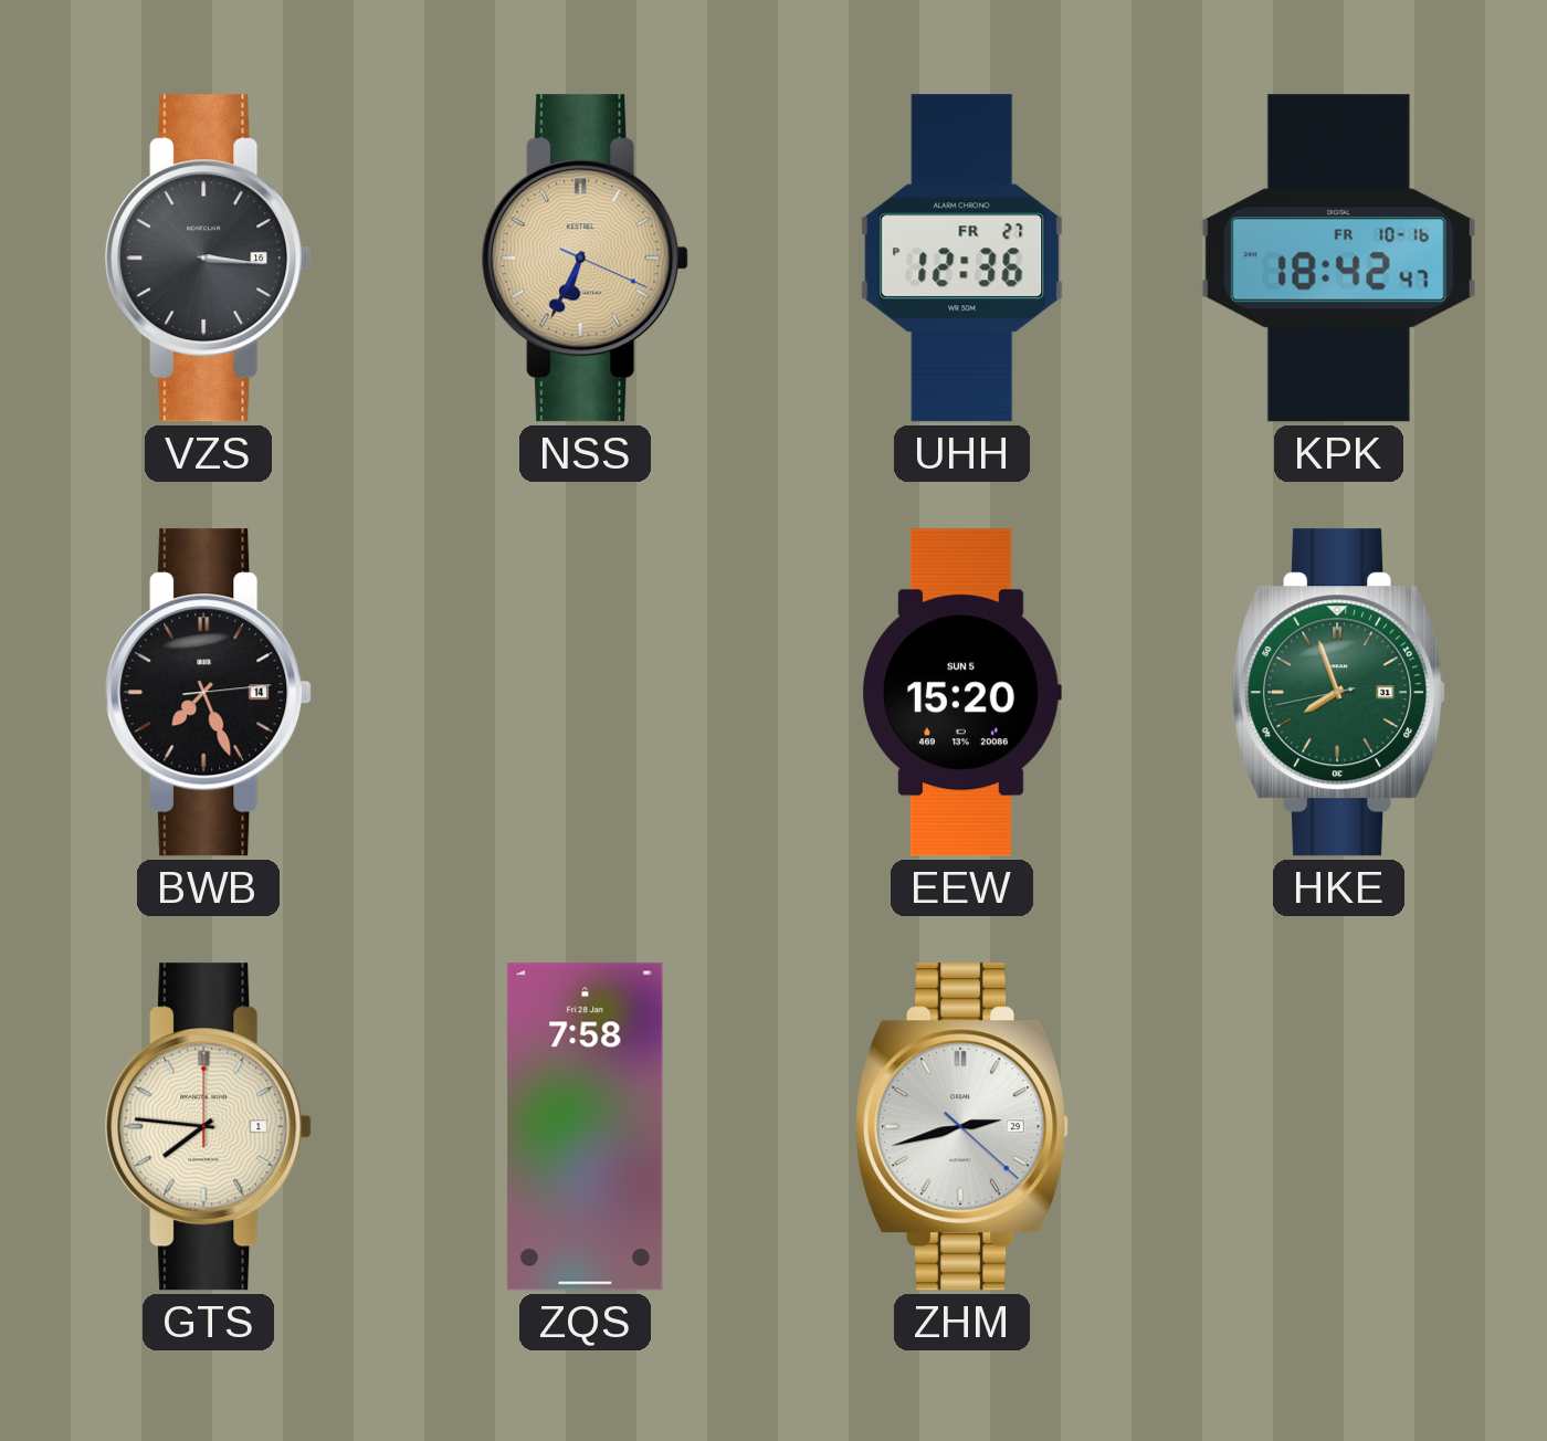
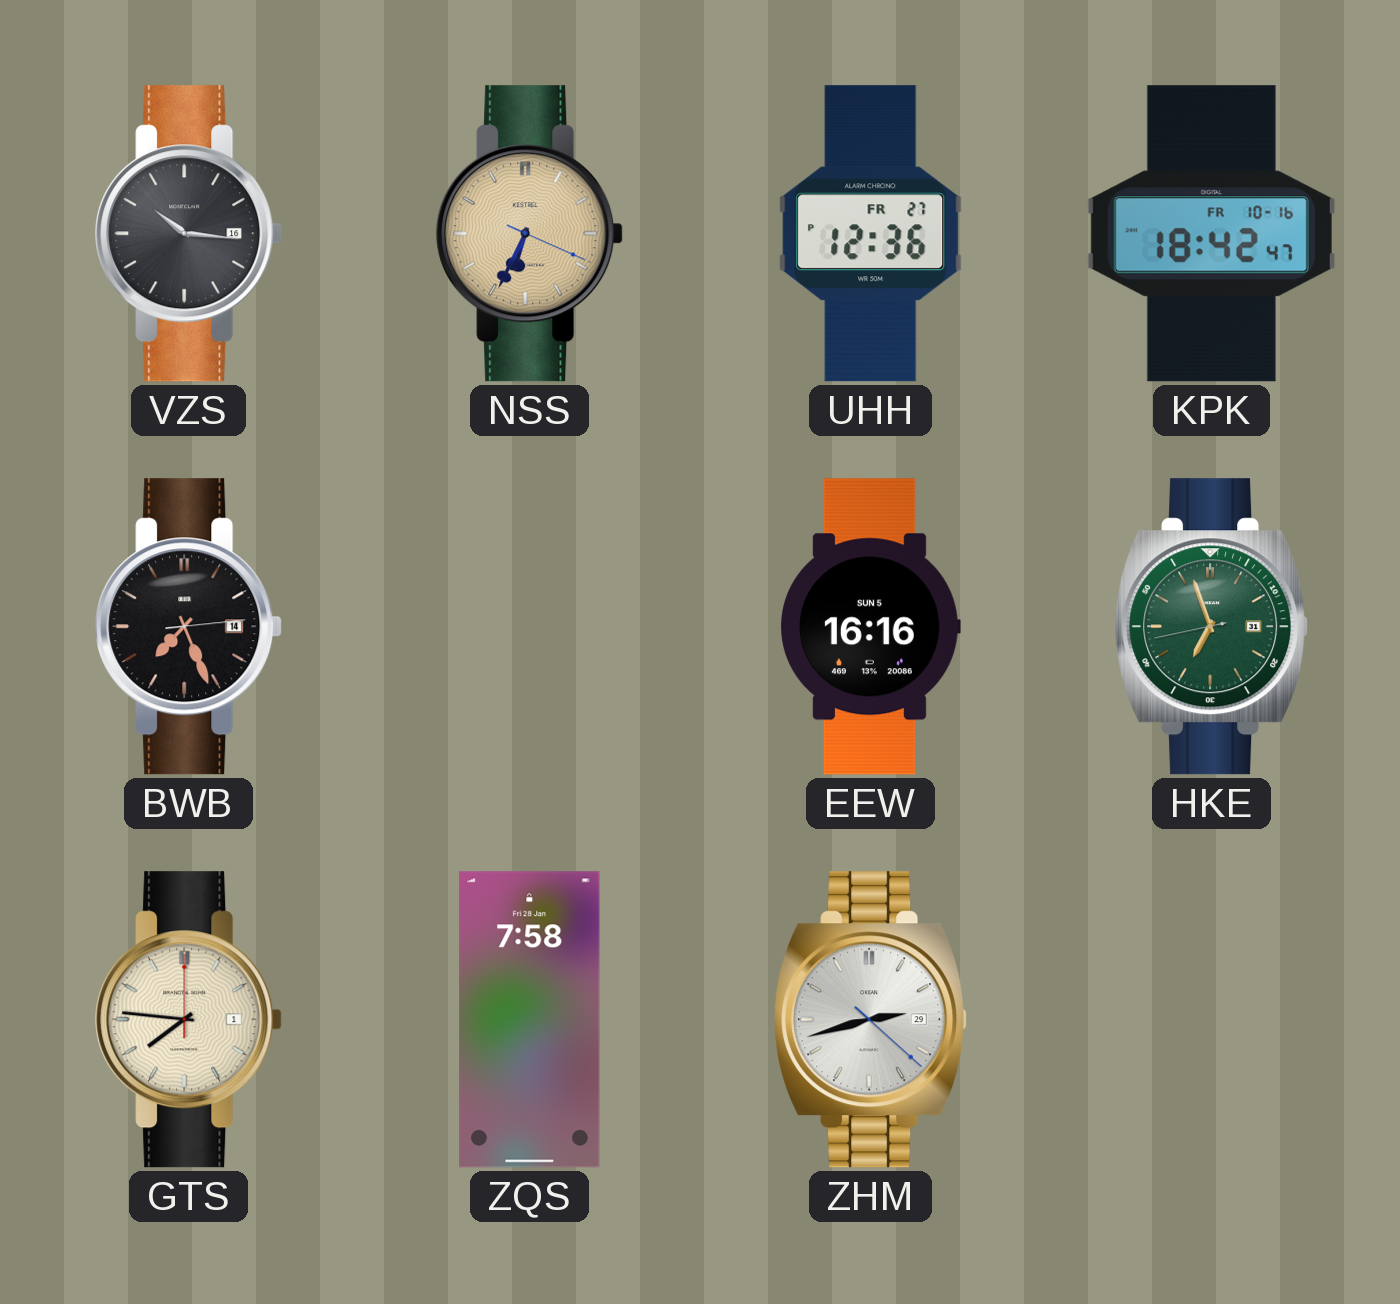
VZS: 3:16 -> 10:16 (189, 234)
EEW: 15:20 -> 16:16 (871, 627)
HKE: 7:56 -> 6:56 (1212, 627)
